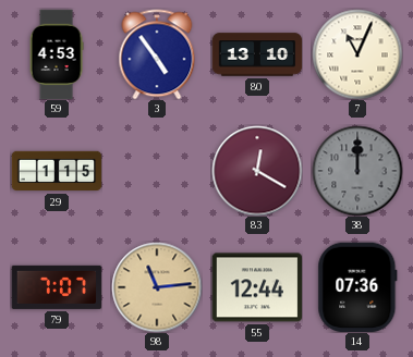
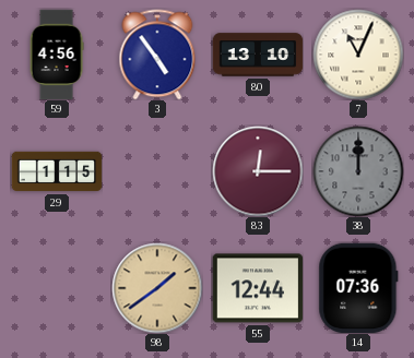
59: 4:53 -> 4:56 (57, 55)
83: 12:20 -> 12:15 (258, 171)
79: 7:07 -> none (57, 287)
98: 11:14 -> 1:39 (157, 288)
